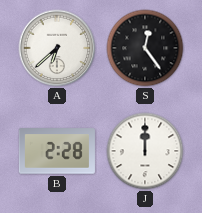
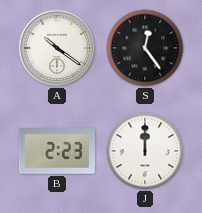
A: 6:38 -> 10:21 (57, 48)
B: 2:28 -> 2:23 (57, 151)
